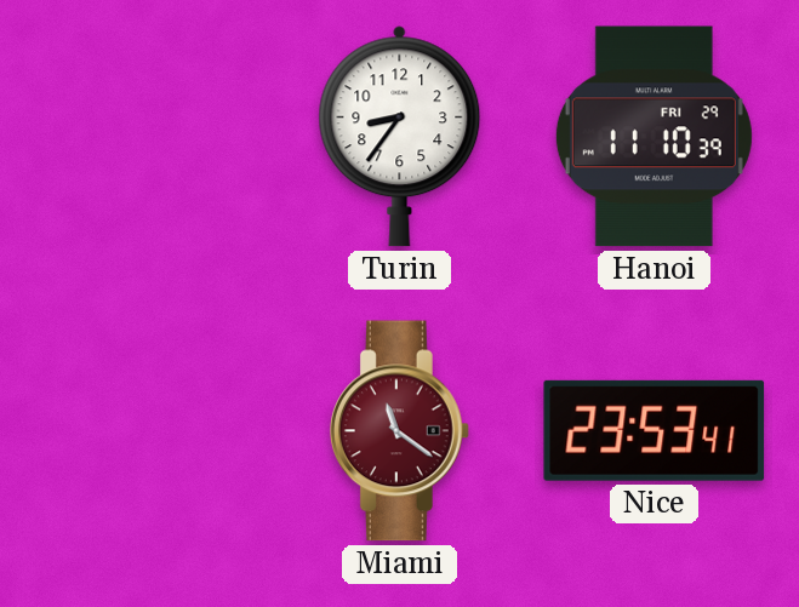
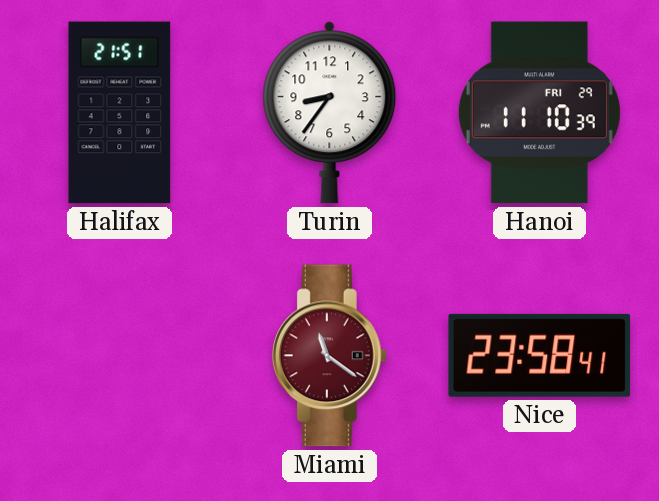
Halifax: none -> 21:51 (120, 113)
Nice: 23:53 -> 23:58 (540, 355)
